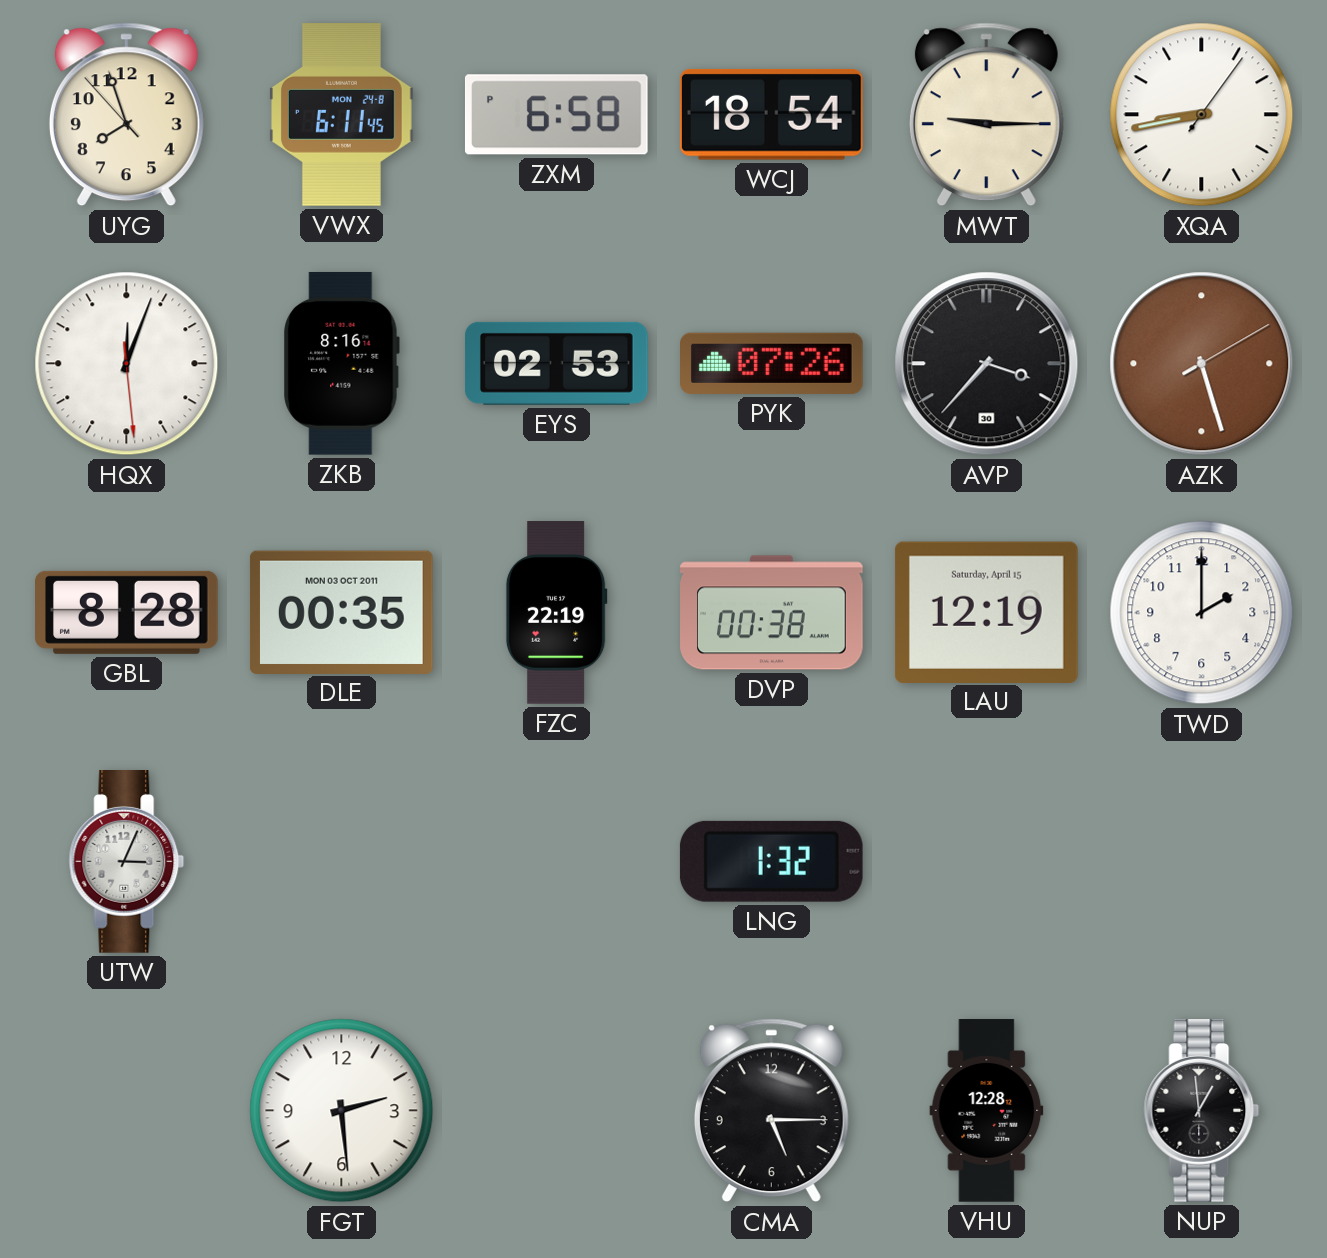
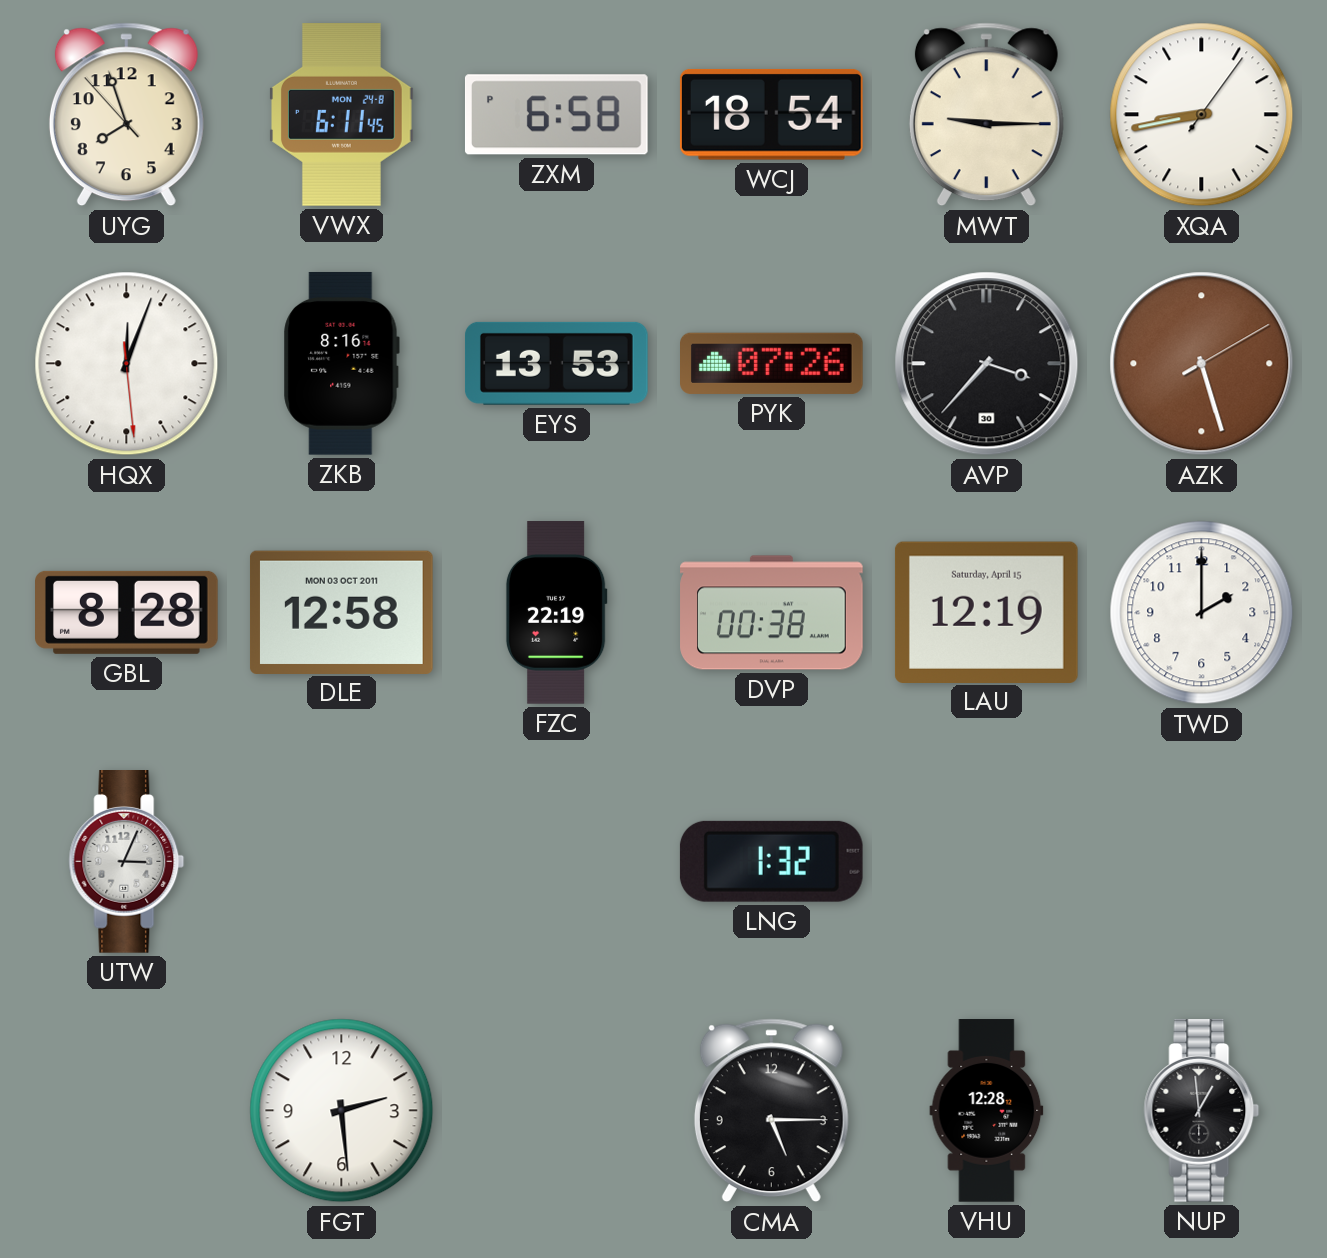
EYS: 02:53 -> 13:53 (556, 363)
DLE: 00:35 -> 12:58 (341, 612)
